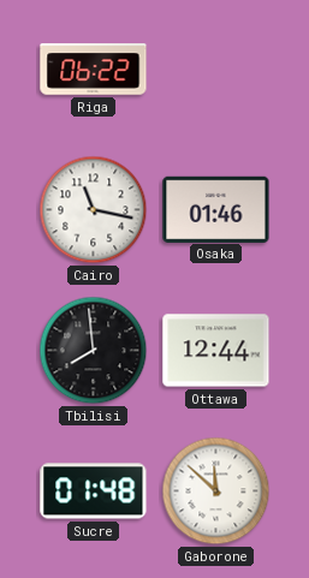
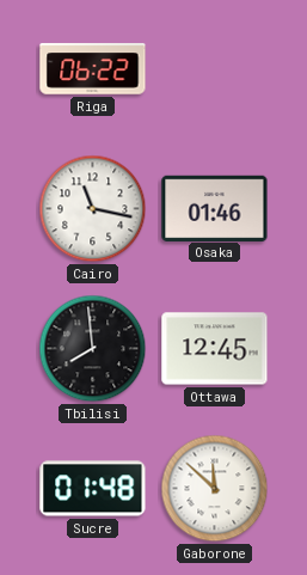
Ottawa: 12:44 -> 12:45 (215, 349)
